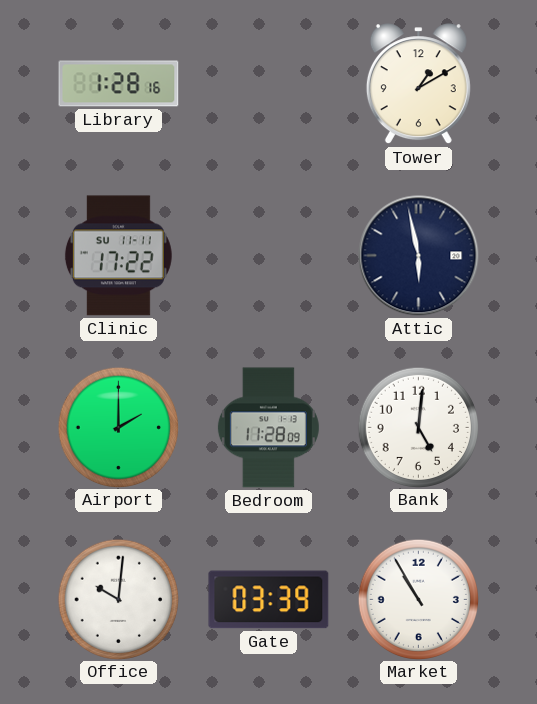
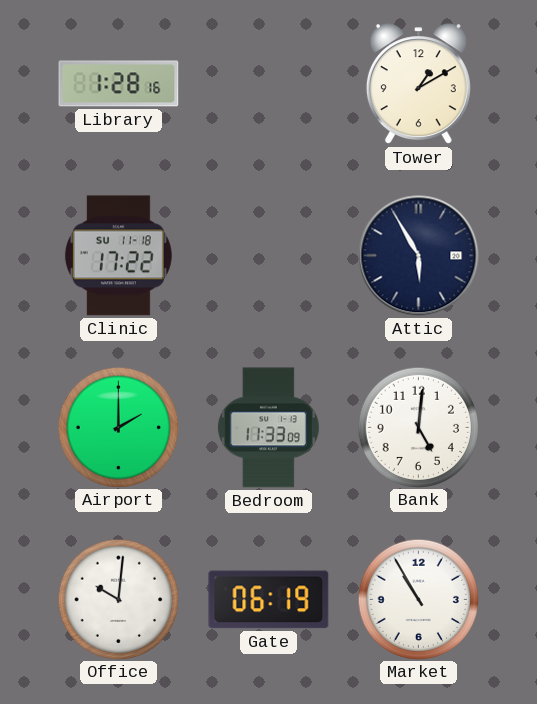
Clinic date: SU 11-11 -> SU 11-18 (118, 256)
Attic: 5:58 -> 5:55 (419, 256)
Bedroom: 11:28 -> 11:33 (268, 428)
Gate: 03:39 -> 06:19 (269, 600)
